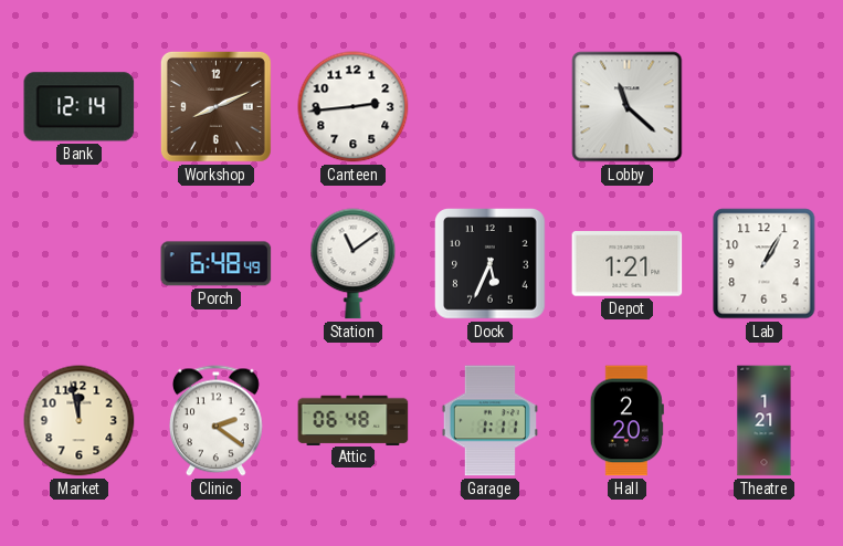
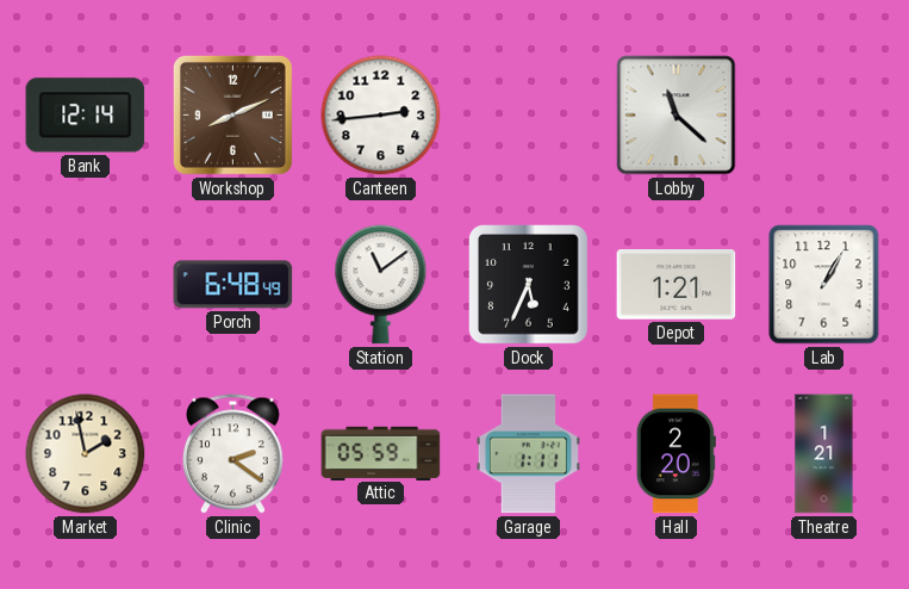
Market: 11:58 -> 1:58 (86, 454)
Attic: 06:48 -> 05:59 (381, 453)
